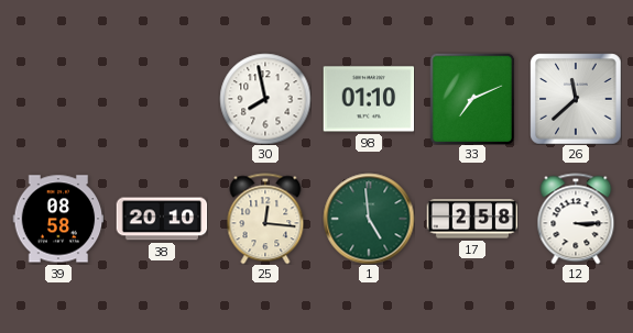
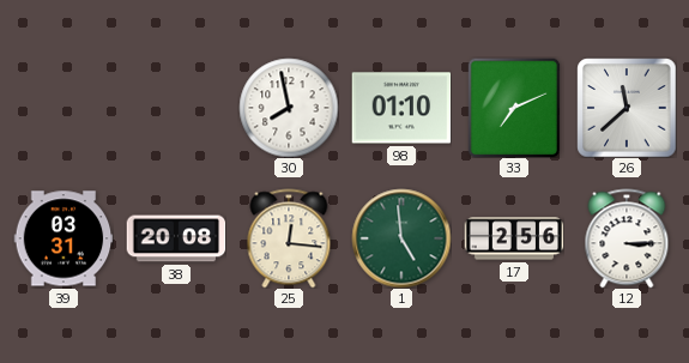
39: 08:58 -> 03:31 (64, 238)
38: 20:10 -> 20:08 (176, 238)
17: 2:58 -> 2:56 (514, 238)
